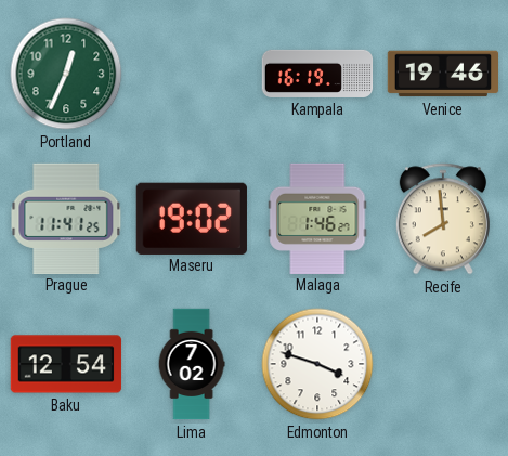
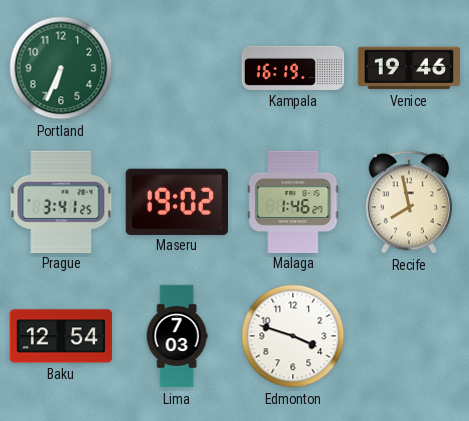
Portland: 12:34 -> 6:34 (61, 68)
Prague: 11:41 -> 3:41 (61, 201)
Recife: 7:59 -> 7:58 (409, 202)
Lima: 7:02 -> 7:03 (177, 336)
